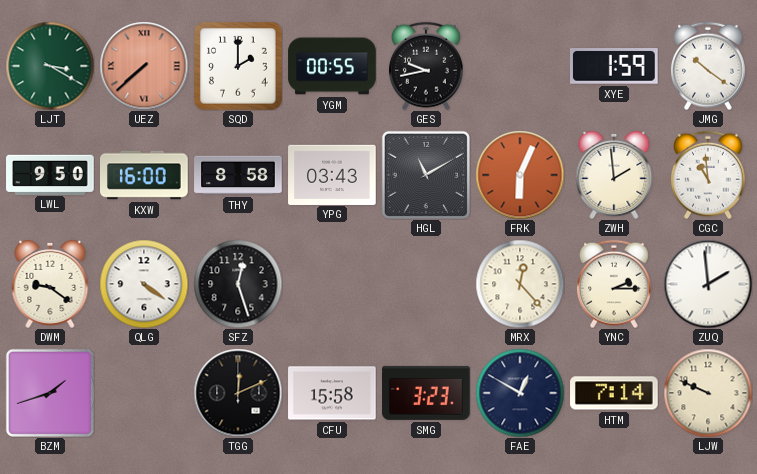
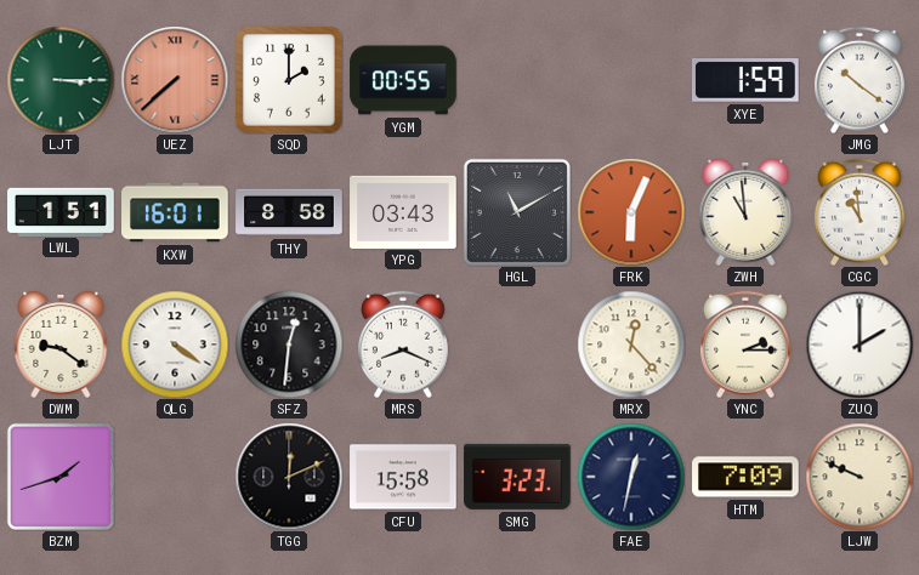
LJT: 3:20 -> 3:15 (61, 80)
GES: 9:43 -> none (426, 66)
LWL: 9:50 -> 1:51 (61, 211)
KXW: 16:00 -> 16:01 (175, 212)
ZWH: 1:59 -> 10:59 (745, 212)
SFZ: 12:27 -> 12:31 (289, 345)
MRS: none -> 8:19 (403, 345)
ZUQ: 1:59 -> 2:00 (860, 345)
FAE: 12:50 -> 12:32 (631, 477)
HTM: 7:14 -> 7:09 (745, 477)
